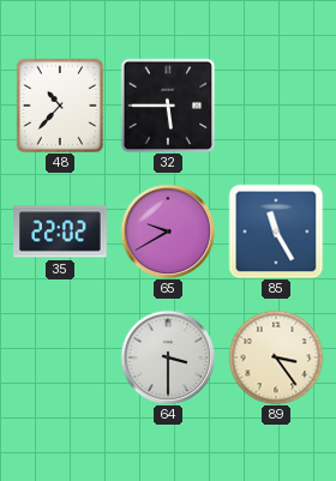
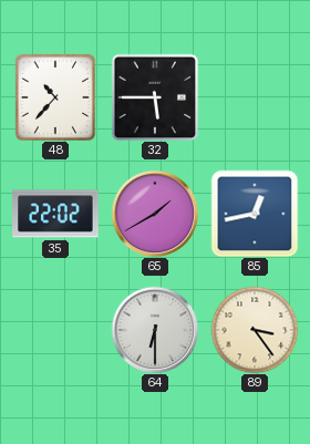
65: 9:40 -> 1:40 (155, 214)
85: 11:25 -> 12:43 (255, 214)
64: 3:30 -> 6:30 (155, 330)
